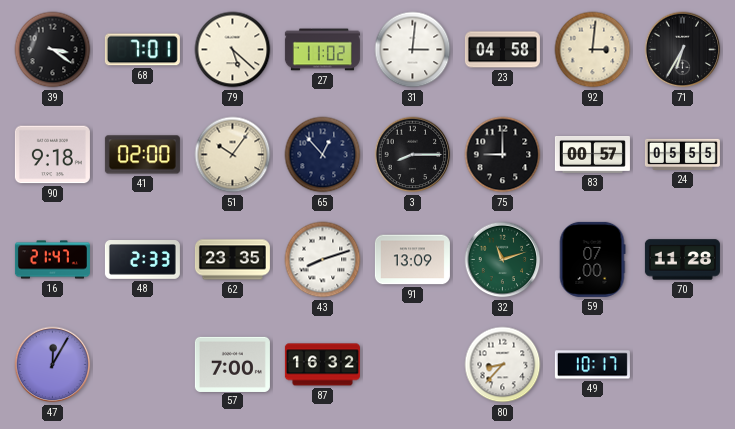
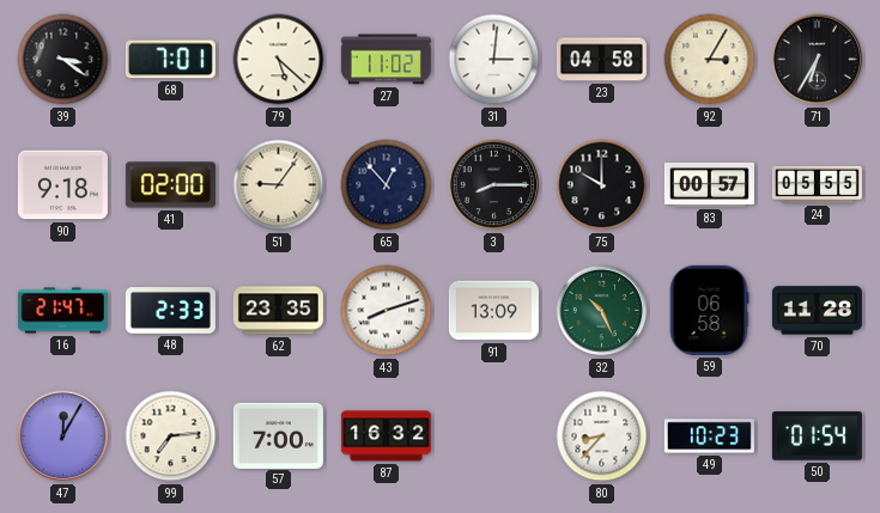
92: 3:01 -> 3:05 (710, 60)
51: 10:06 -> 9:06 (279, 185)
75: 9:00 -> 10:00 (602, 185)
32: 11:12 -> 10:26 (602, 311)
59: 07:00 -> 06:58 (709, 310)
99: none -> 7:14 (171, 436)
49: 10:17 -> 10:23 (709, 436)
50: none -> 01:54 (817, 436)
